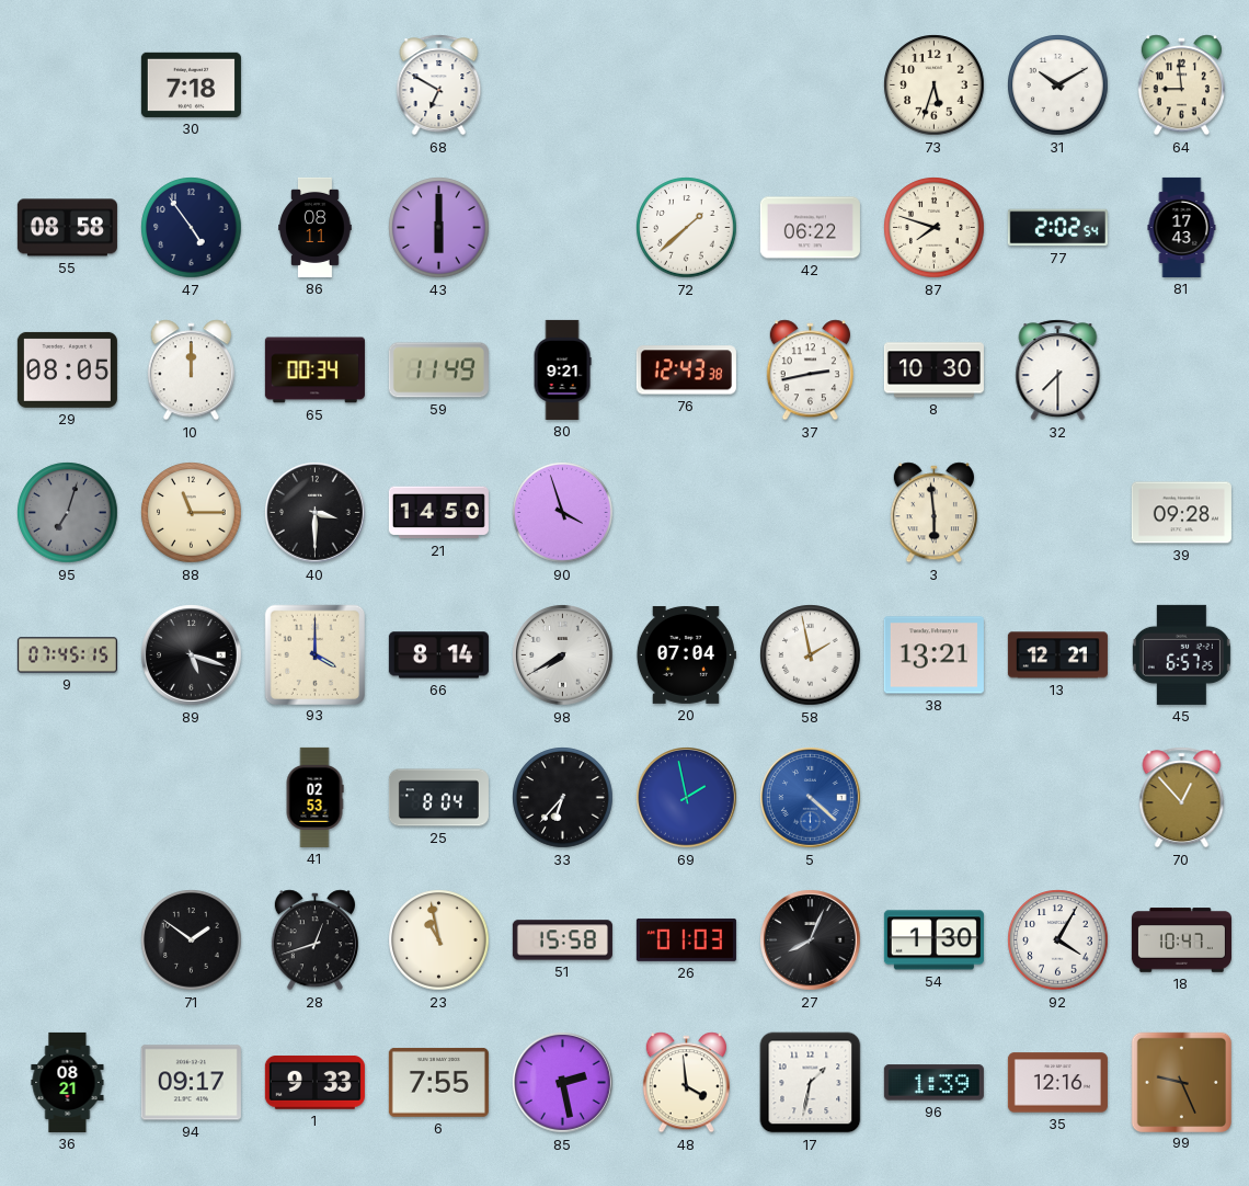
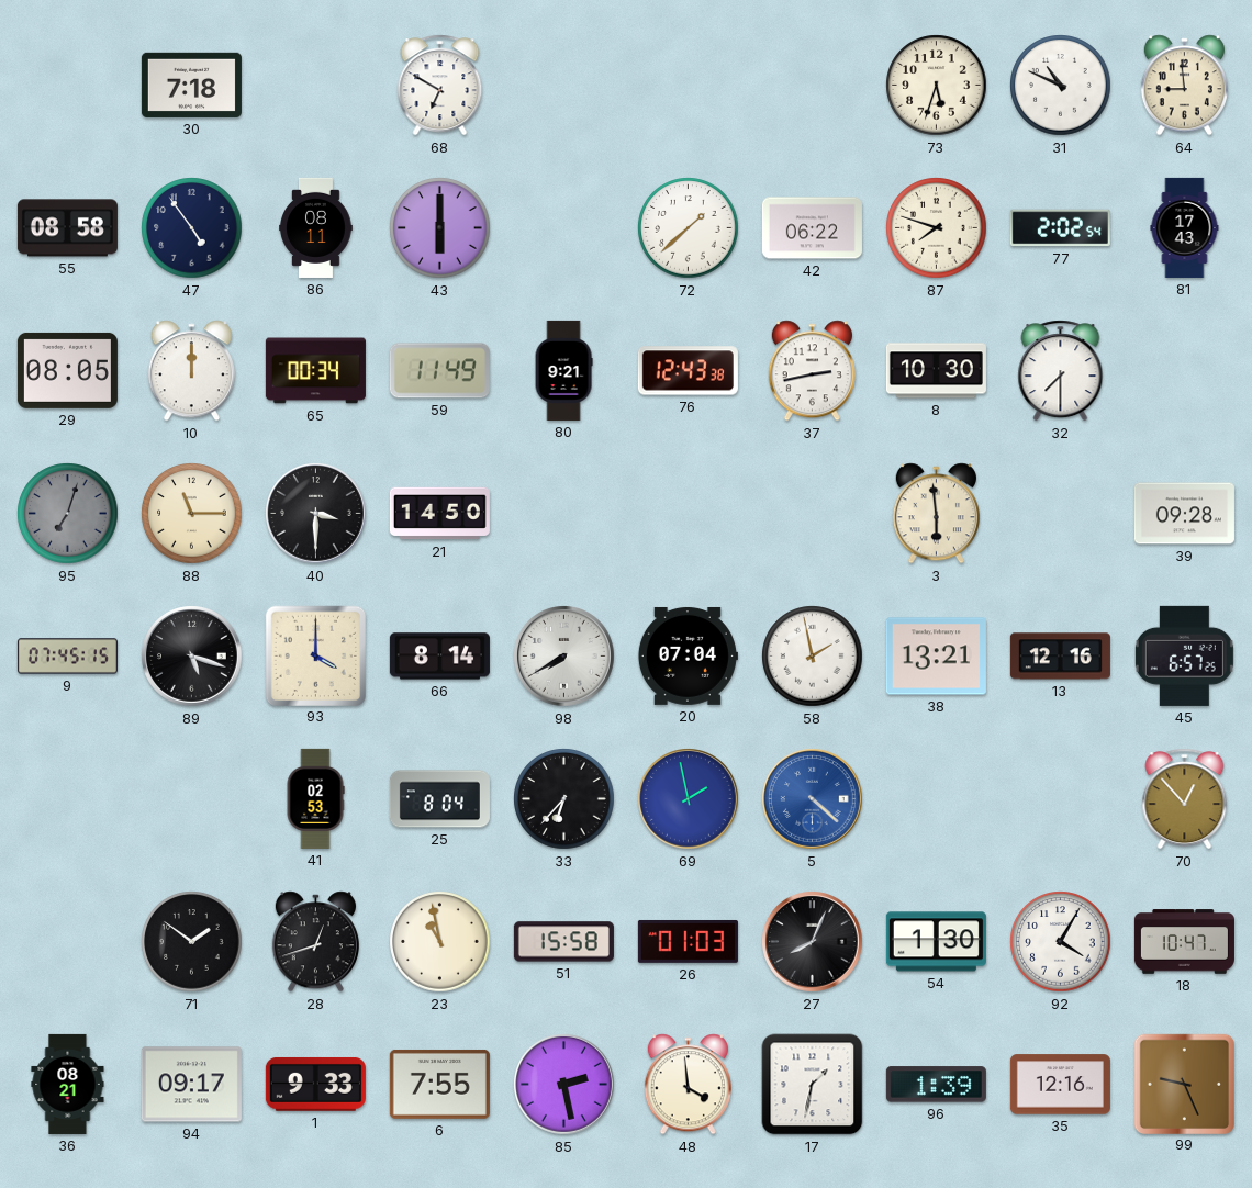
31: 10:10 -> 10:49 (1061, 86)
90: 3:57 -> none (563, 513)
13: 12:21 -> 12:16 (1060, 657)
